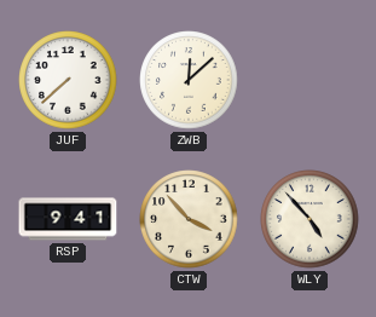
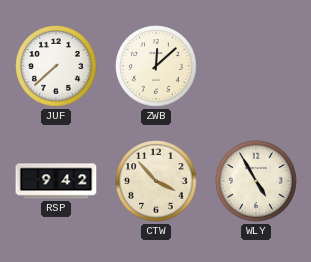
RSP: 9:41 -> 9:42 (56, 181)
WLY: 4:53 -> 4:55 (256, 181)
